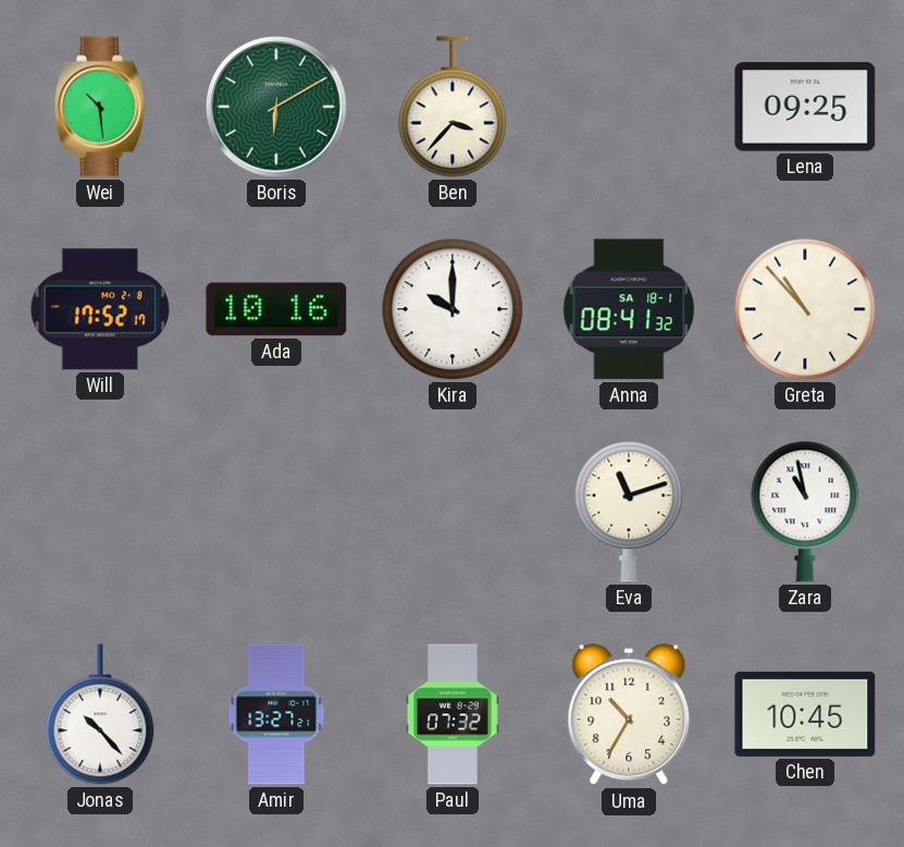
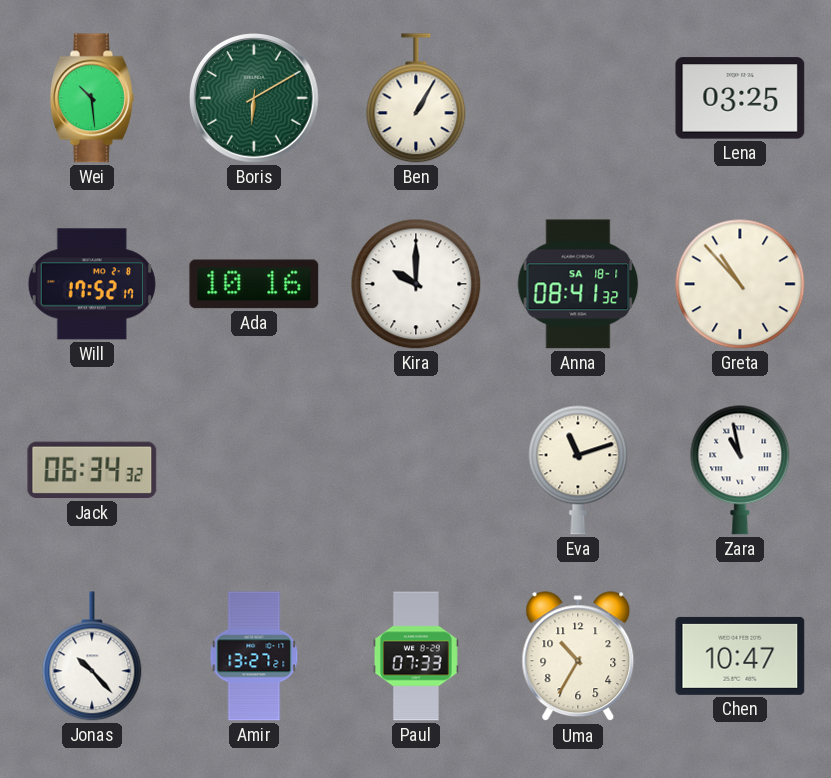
Ben: 3:37 -> 1:05 (416, 98)
Lena: 09:25 -> 03:25 (740, 98)
Jack: none -> 06:34 (92, 470)
Paul: 07:32 -> 07:33 (416, 656)
Chen: 10:45 -> 10:47 (740, 656)
